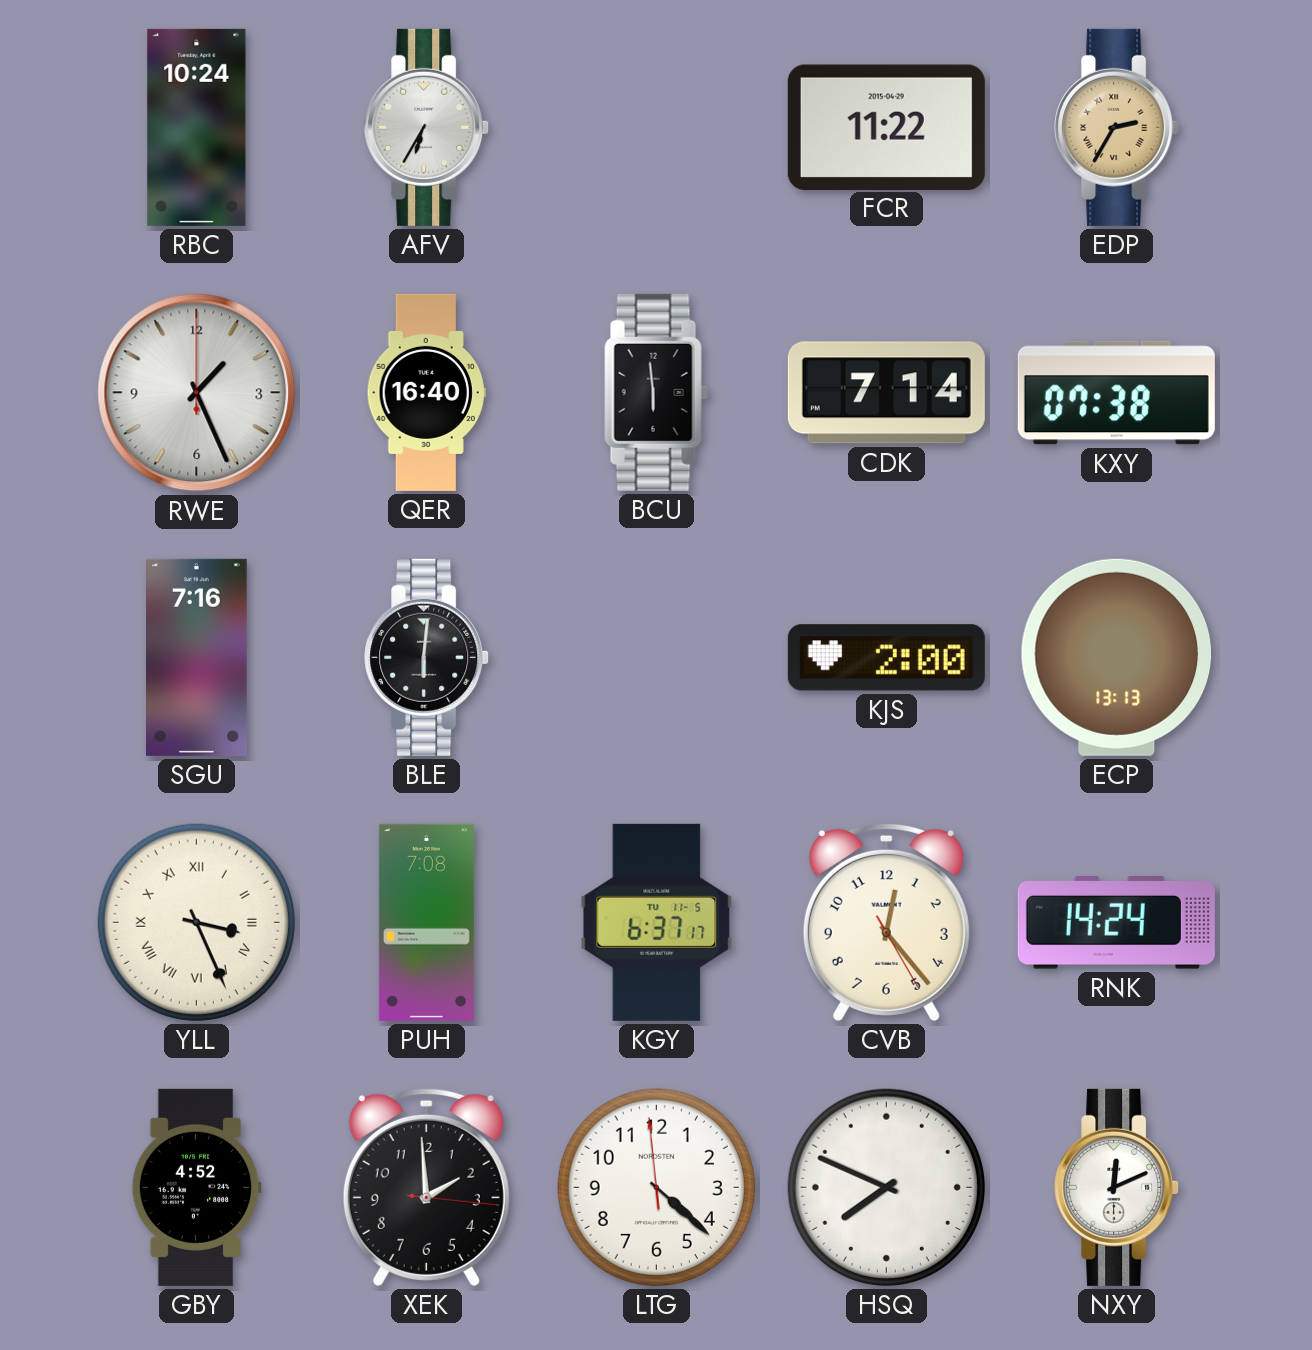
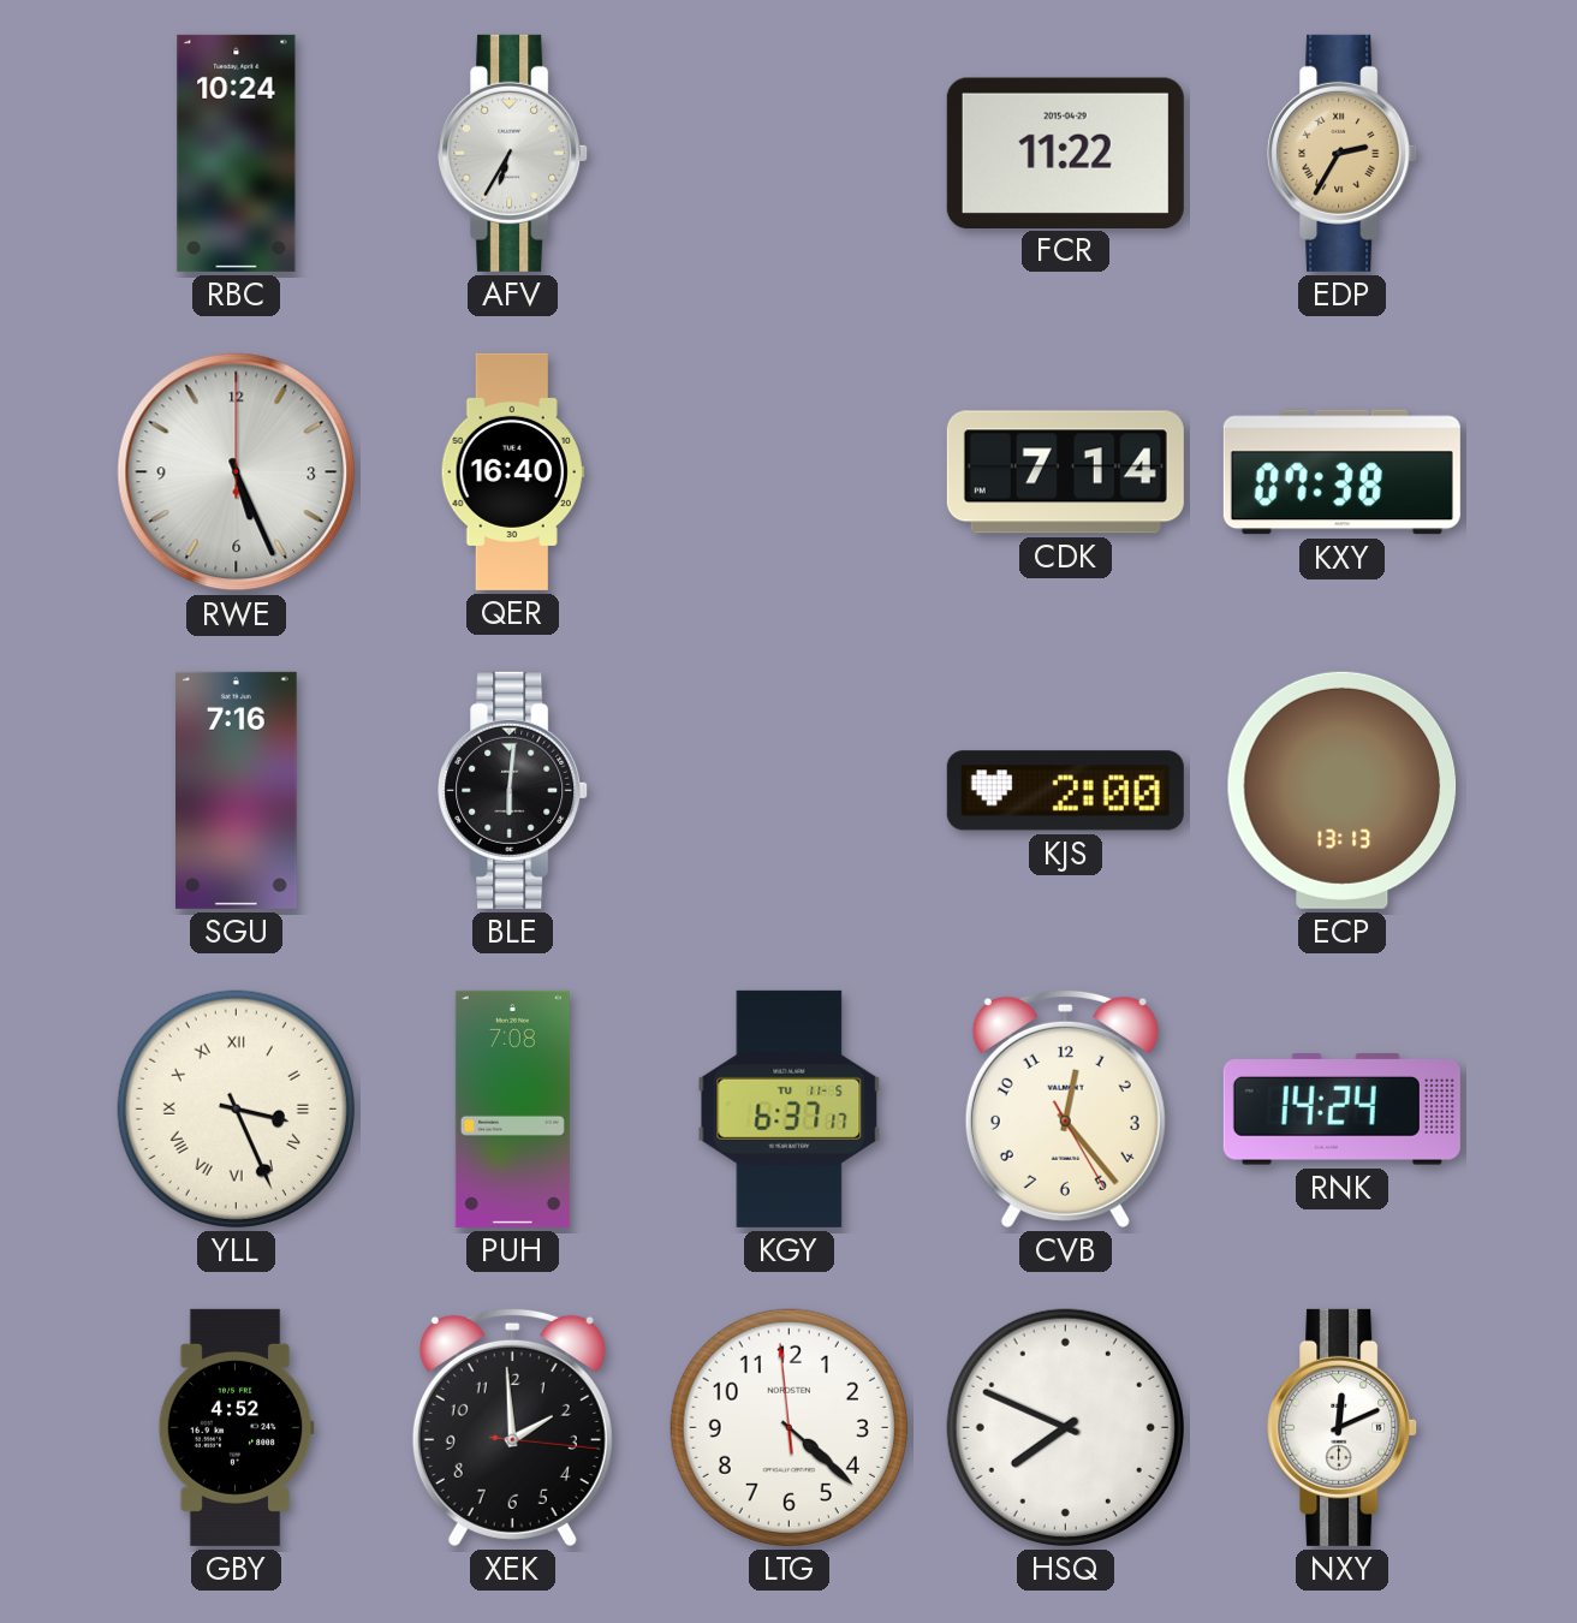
RWE: 1:26 -> 5:26 (237, 472)
BCU: 5:59 -> none (657, 392)
